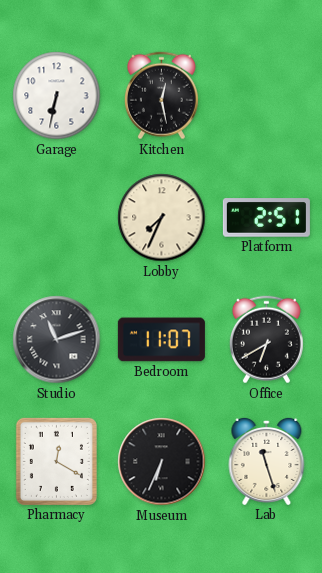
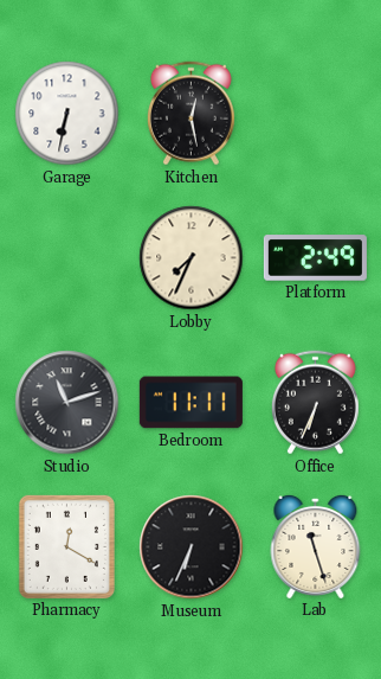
Platform: 2:51 -> 2:49 (315, 258)
Bedroom: 11:07 -> 11:11 (190, 403)
Office: 6:40 -> 6:34 (315, 403)
